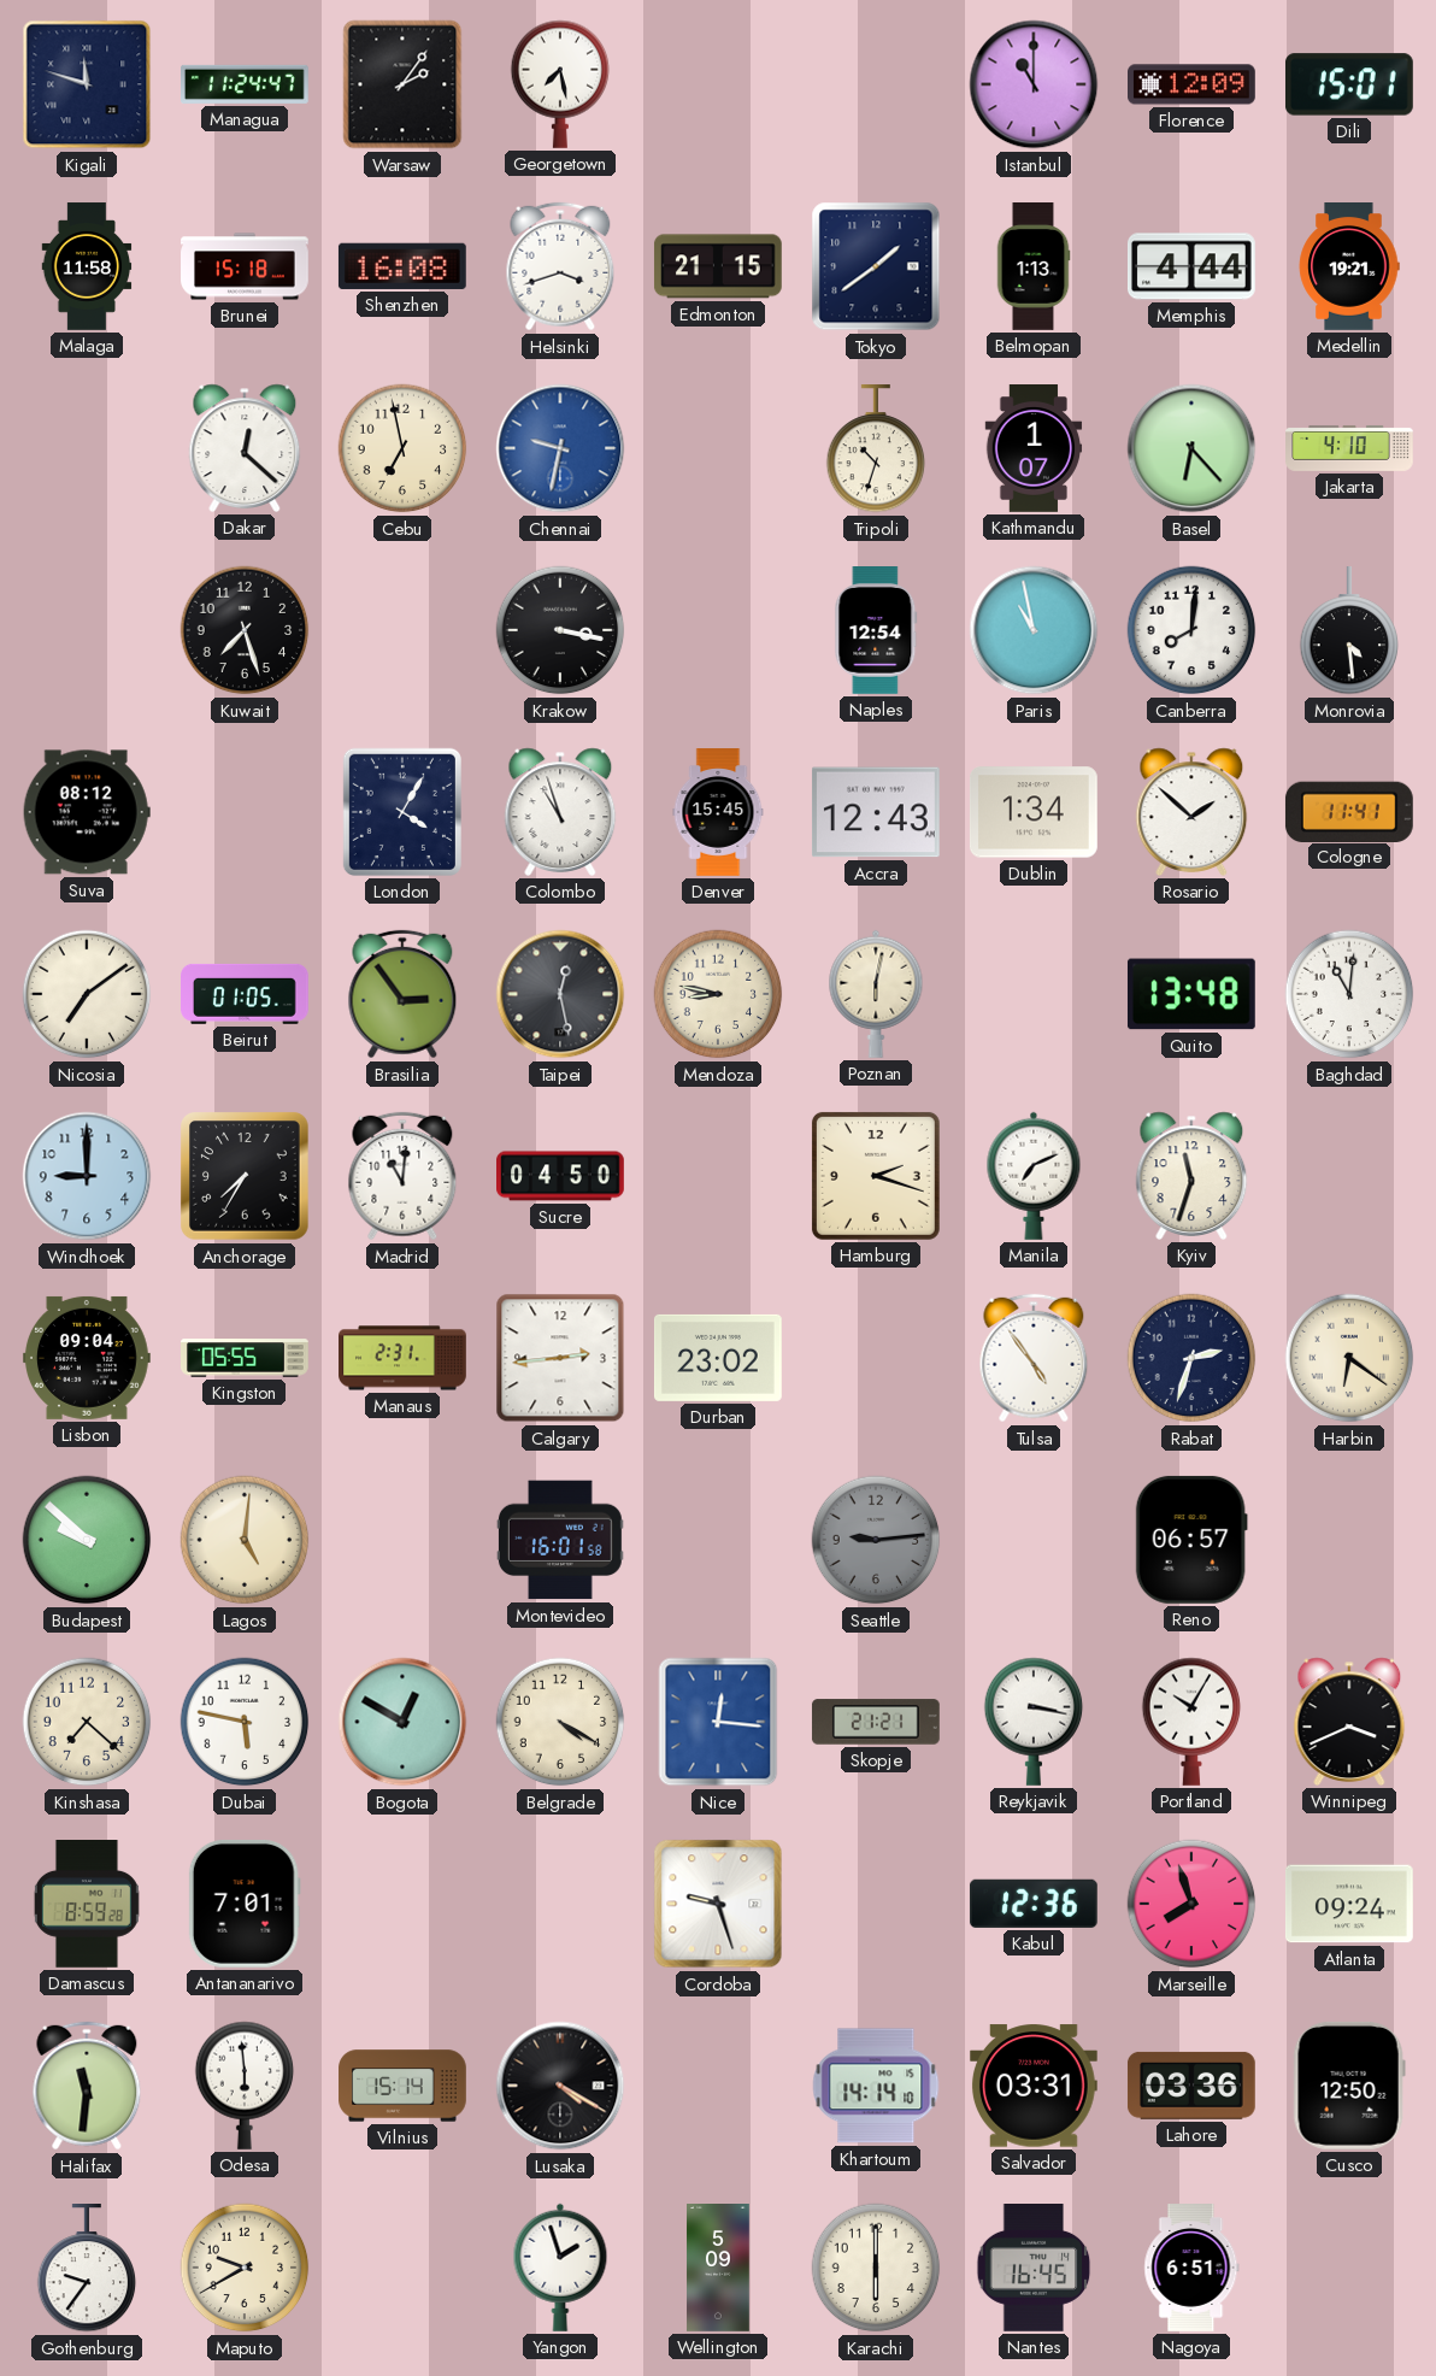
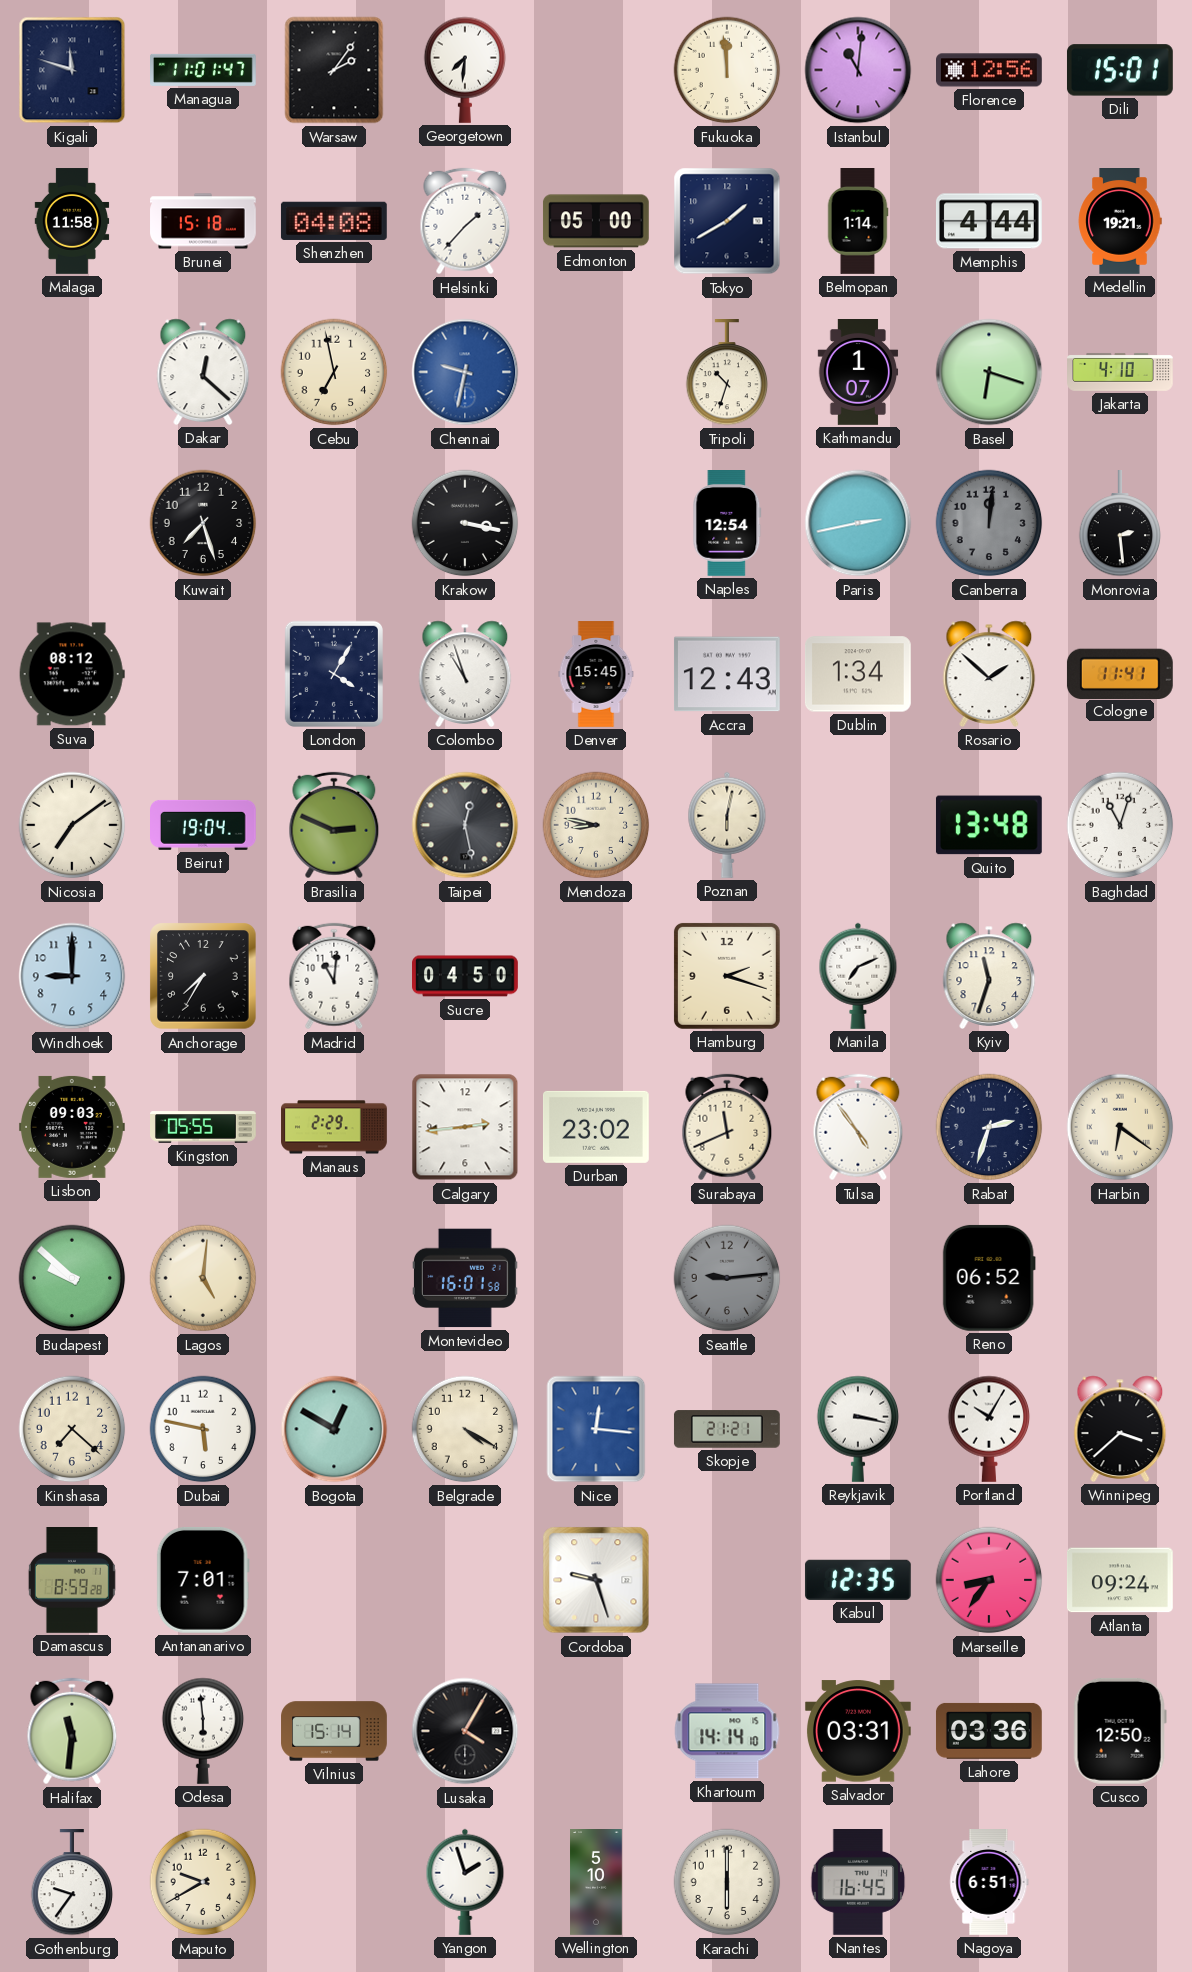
Managua: 11:24 -> 11:01 (204, 70)
Georgetown: 7:28 -> 7:31 (465, 70)
Fukuoka: none -> 11:59 (727, 70)
Istanbul: 11:00 -> 11:01 (858, 70)
Florence: 12:09 -> 12:56 (990, 70)
Shenzhen: 16:08 -> 04:08 (334, 221)
Helsinki: 3:42 -> 1:37 (465, 221)
Edmonton: 21:15 -> 05:00 (596, 221)
Tokyo: 1:39 -> 1:40 (727, 221)
Belmopan: 1:13 -> 1:14 (858, 222)
Basel: 6:23 -> 6:18 (989, 372)
Paris: 10:58 -> 2:43 (858, 523)
Canberra: 8:01 -> 12:01 (989, 523)
Canberra dial: white -> grey (989, 523)
Monrovia: 4:29 -> 2:29 (1120, 524)
Beirut: 01:05 -> 19:04 (204, 825)
Brasilia: 2:54 -> 2:49 (334, 825)
Baghdad: 11:01 -> 11:03 (1120, 825)
Lisbon: 09:04 -> 09:03 (72, 1127)
Manaus: 2:31 -> 2:29 (334, 1127)
Surabaya: none -> 11:41 (727, 1127)
Reno: 06:57 -> 06:52 (989, 1278)
Winnipeg: 3:41 -> 3:38 (1120, 1429)
Kabul: 12:36 -> 12:35 (858, 1580)
Marseille: 7:57 -> 8:36 (989, 1580)
Lusaka: 4:20 -> 4:05 (465, 1731)
Wellington: 5:09 -> 5:10 (596, 1882)
